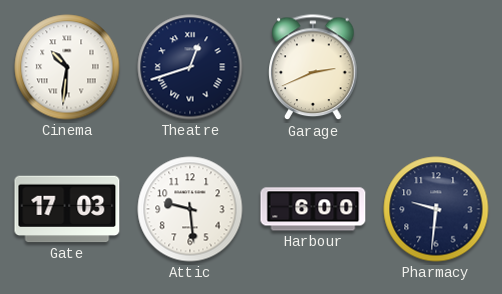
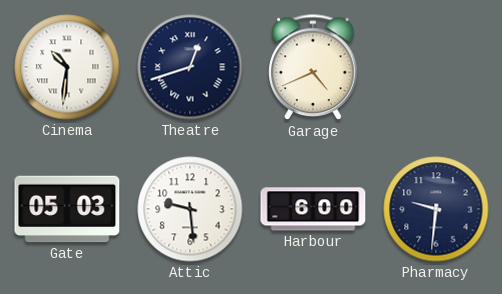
Garage: 2:41 -> 4:41 (313, 68)
Gate: 17:03 -> 05:03 (67, 209)
